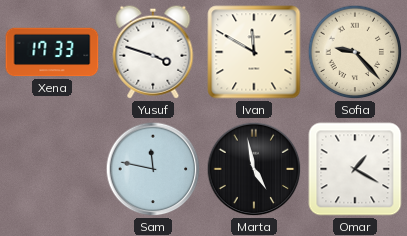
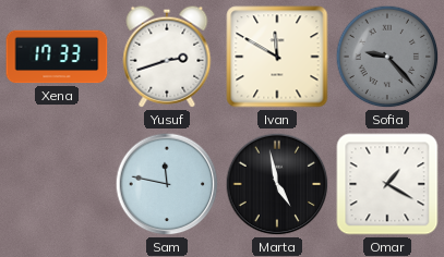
Yusuf: 3:48 -> 2:42 (167, 57)
Sofia dial: cream -> grey (387, 57)
